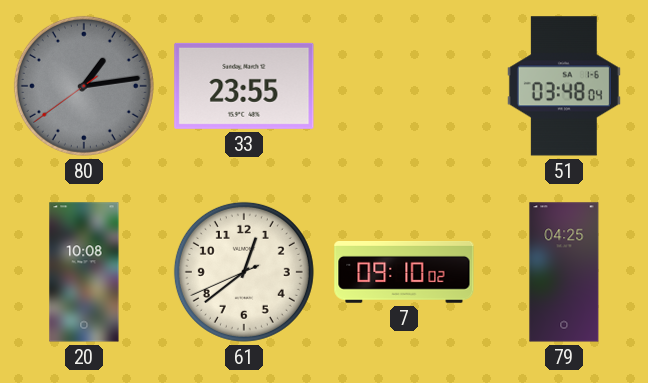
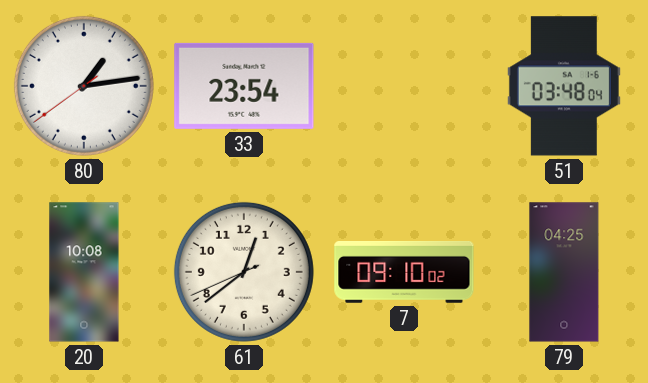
80 dial: grey -> white (84, 86)
33: 23:55 -> 23:54 (244, 86)
